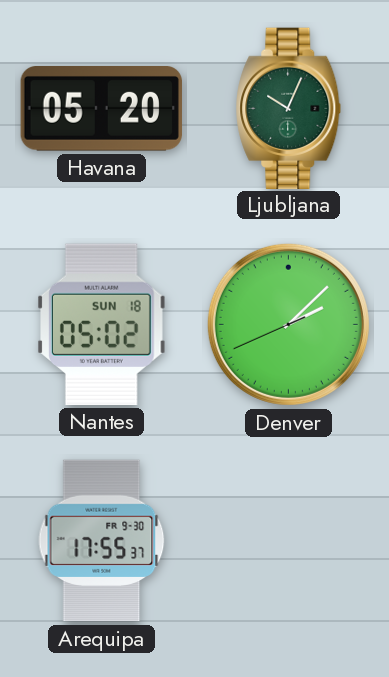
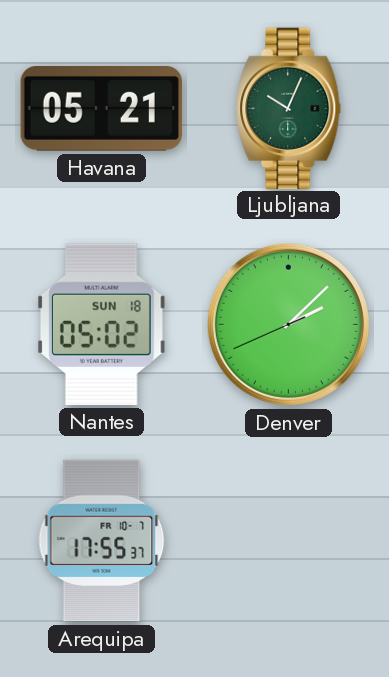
Havana: 05:20 -> 05:21 (101, 109)
Arequipa date: FR 9-30 -> FR 10-7 (102, 541)
